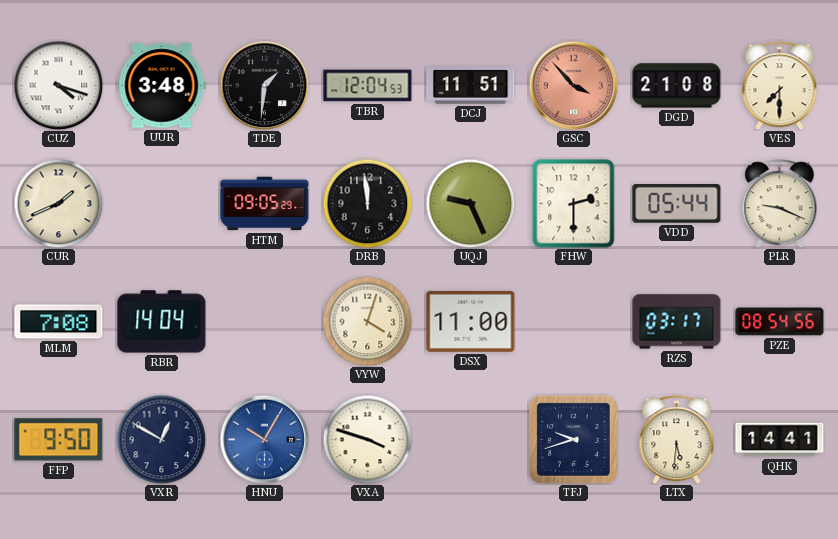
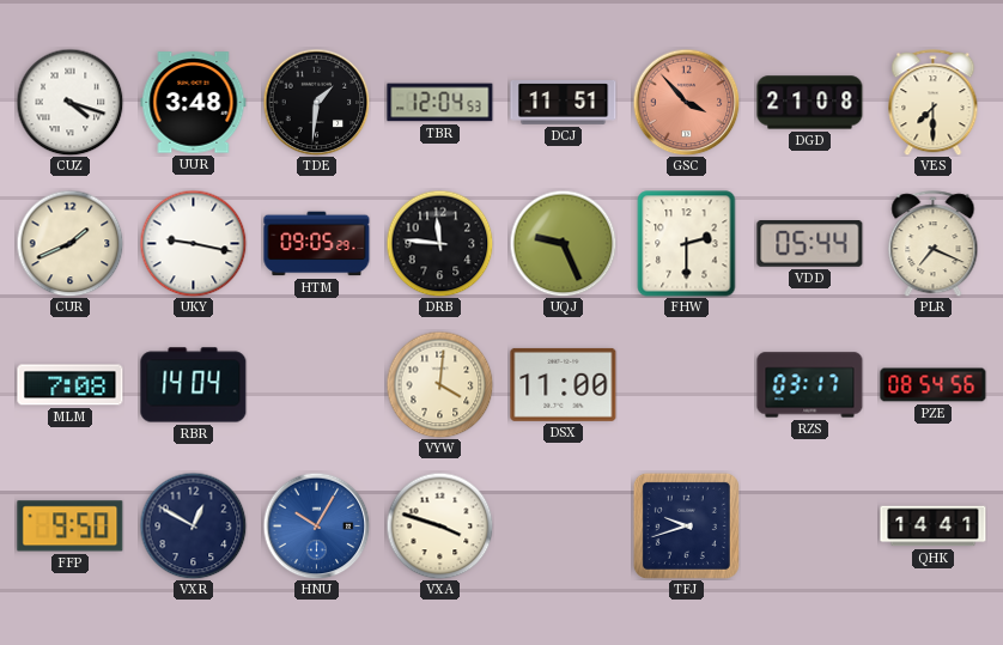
UKY: none -> 9:17 (193, 243)
DRB: 11:59 -> 11:46 (439, 243)
PLR: 9:19 -> 7:19 (934, 244)
VYW: 4:03 -> 4:01 (439, 384)
LTX: 5:31 -> none (677, 440)
